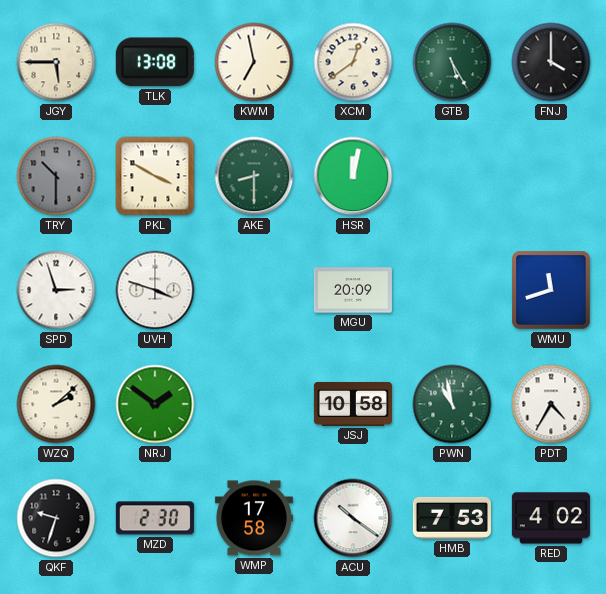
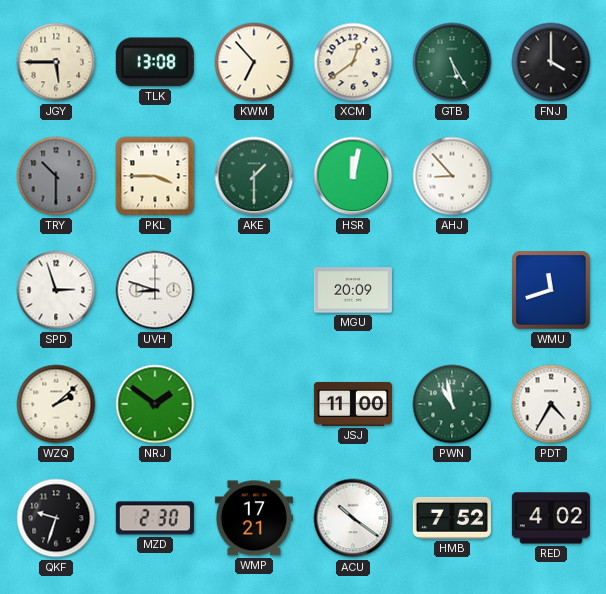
KWM: 6:58 -> 6:53 (254, 62)
PKL: 3:50 -> 3:45 (155, 176)
AKE: 8:30 -> 1:30 (254, 176)
AHJ: none -> 8:53 (452, 176)
UVH: 3:48 -> 8:48 (155, 290)
JSJ: 10:58 -> 11:00 (353, 404)
WMP: 17:58 -> 17:21 (254, 518)
HMB: 7:53 -> 7:52 (452, 518)
